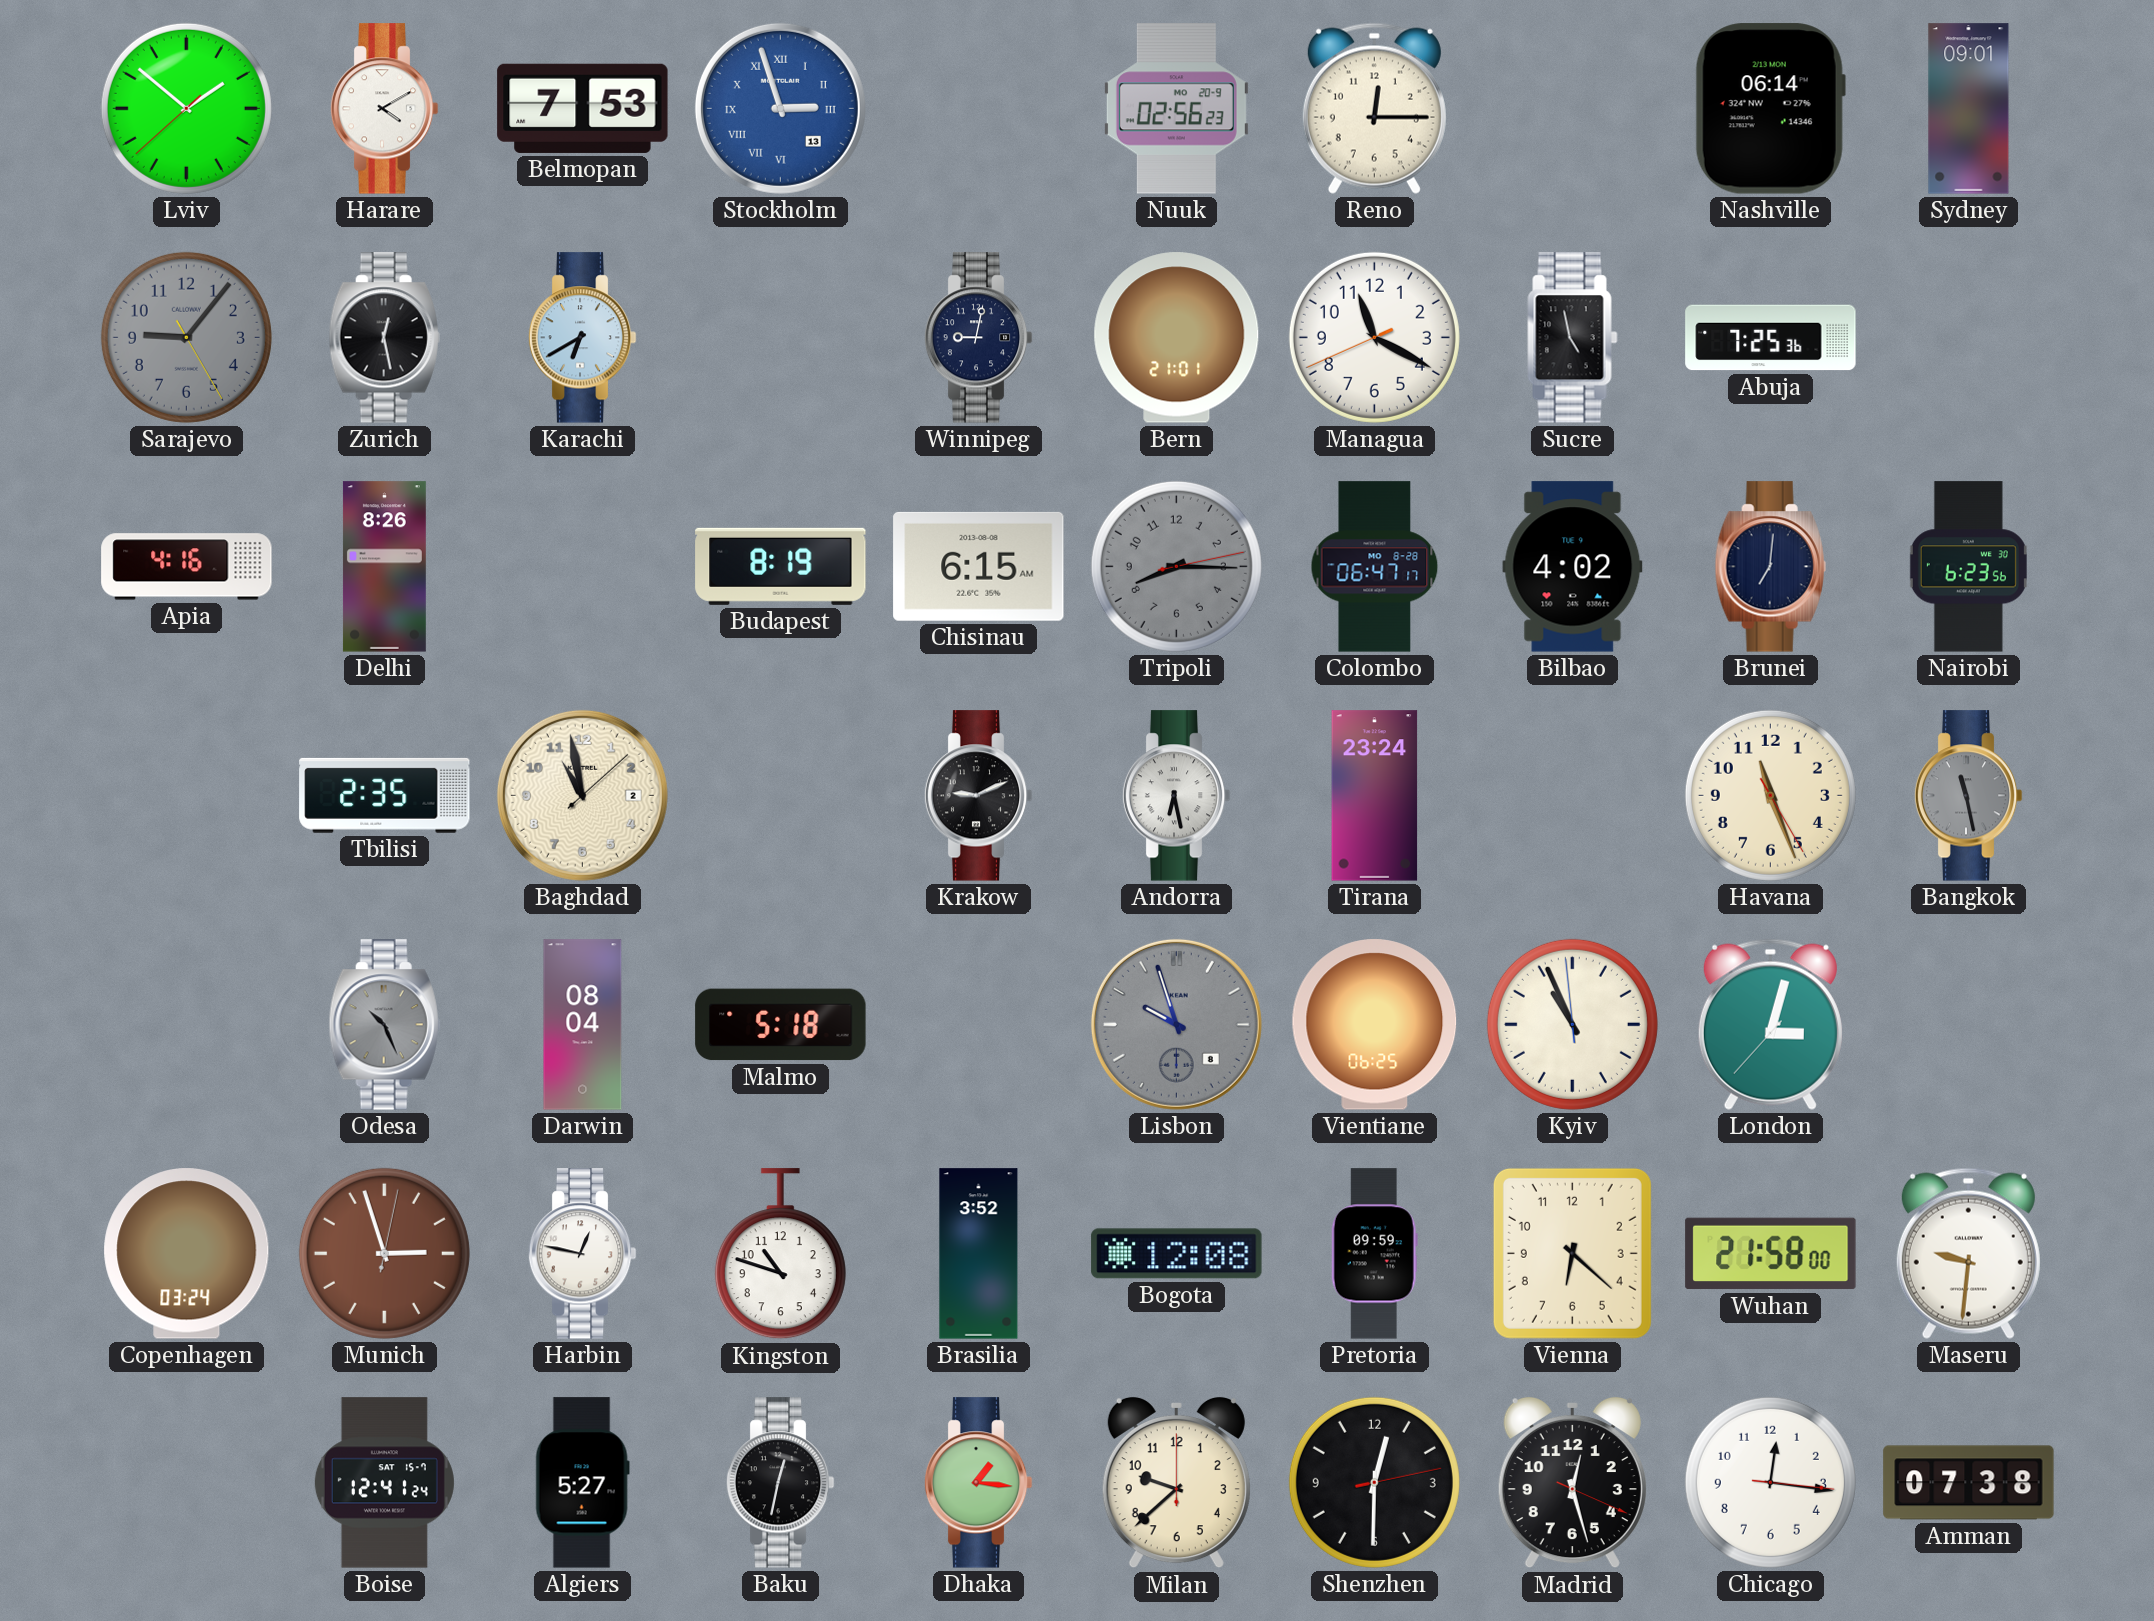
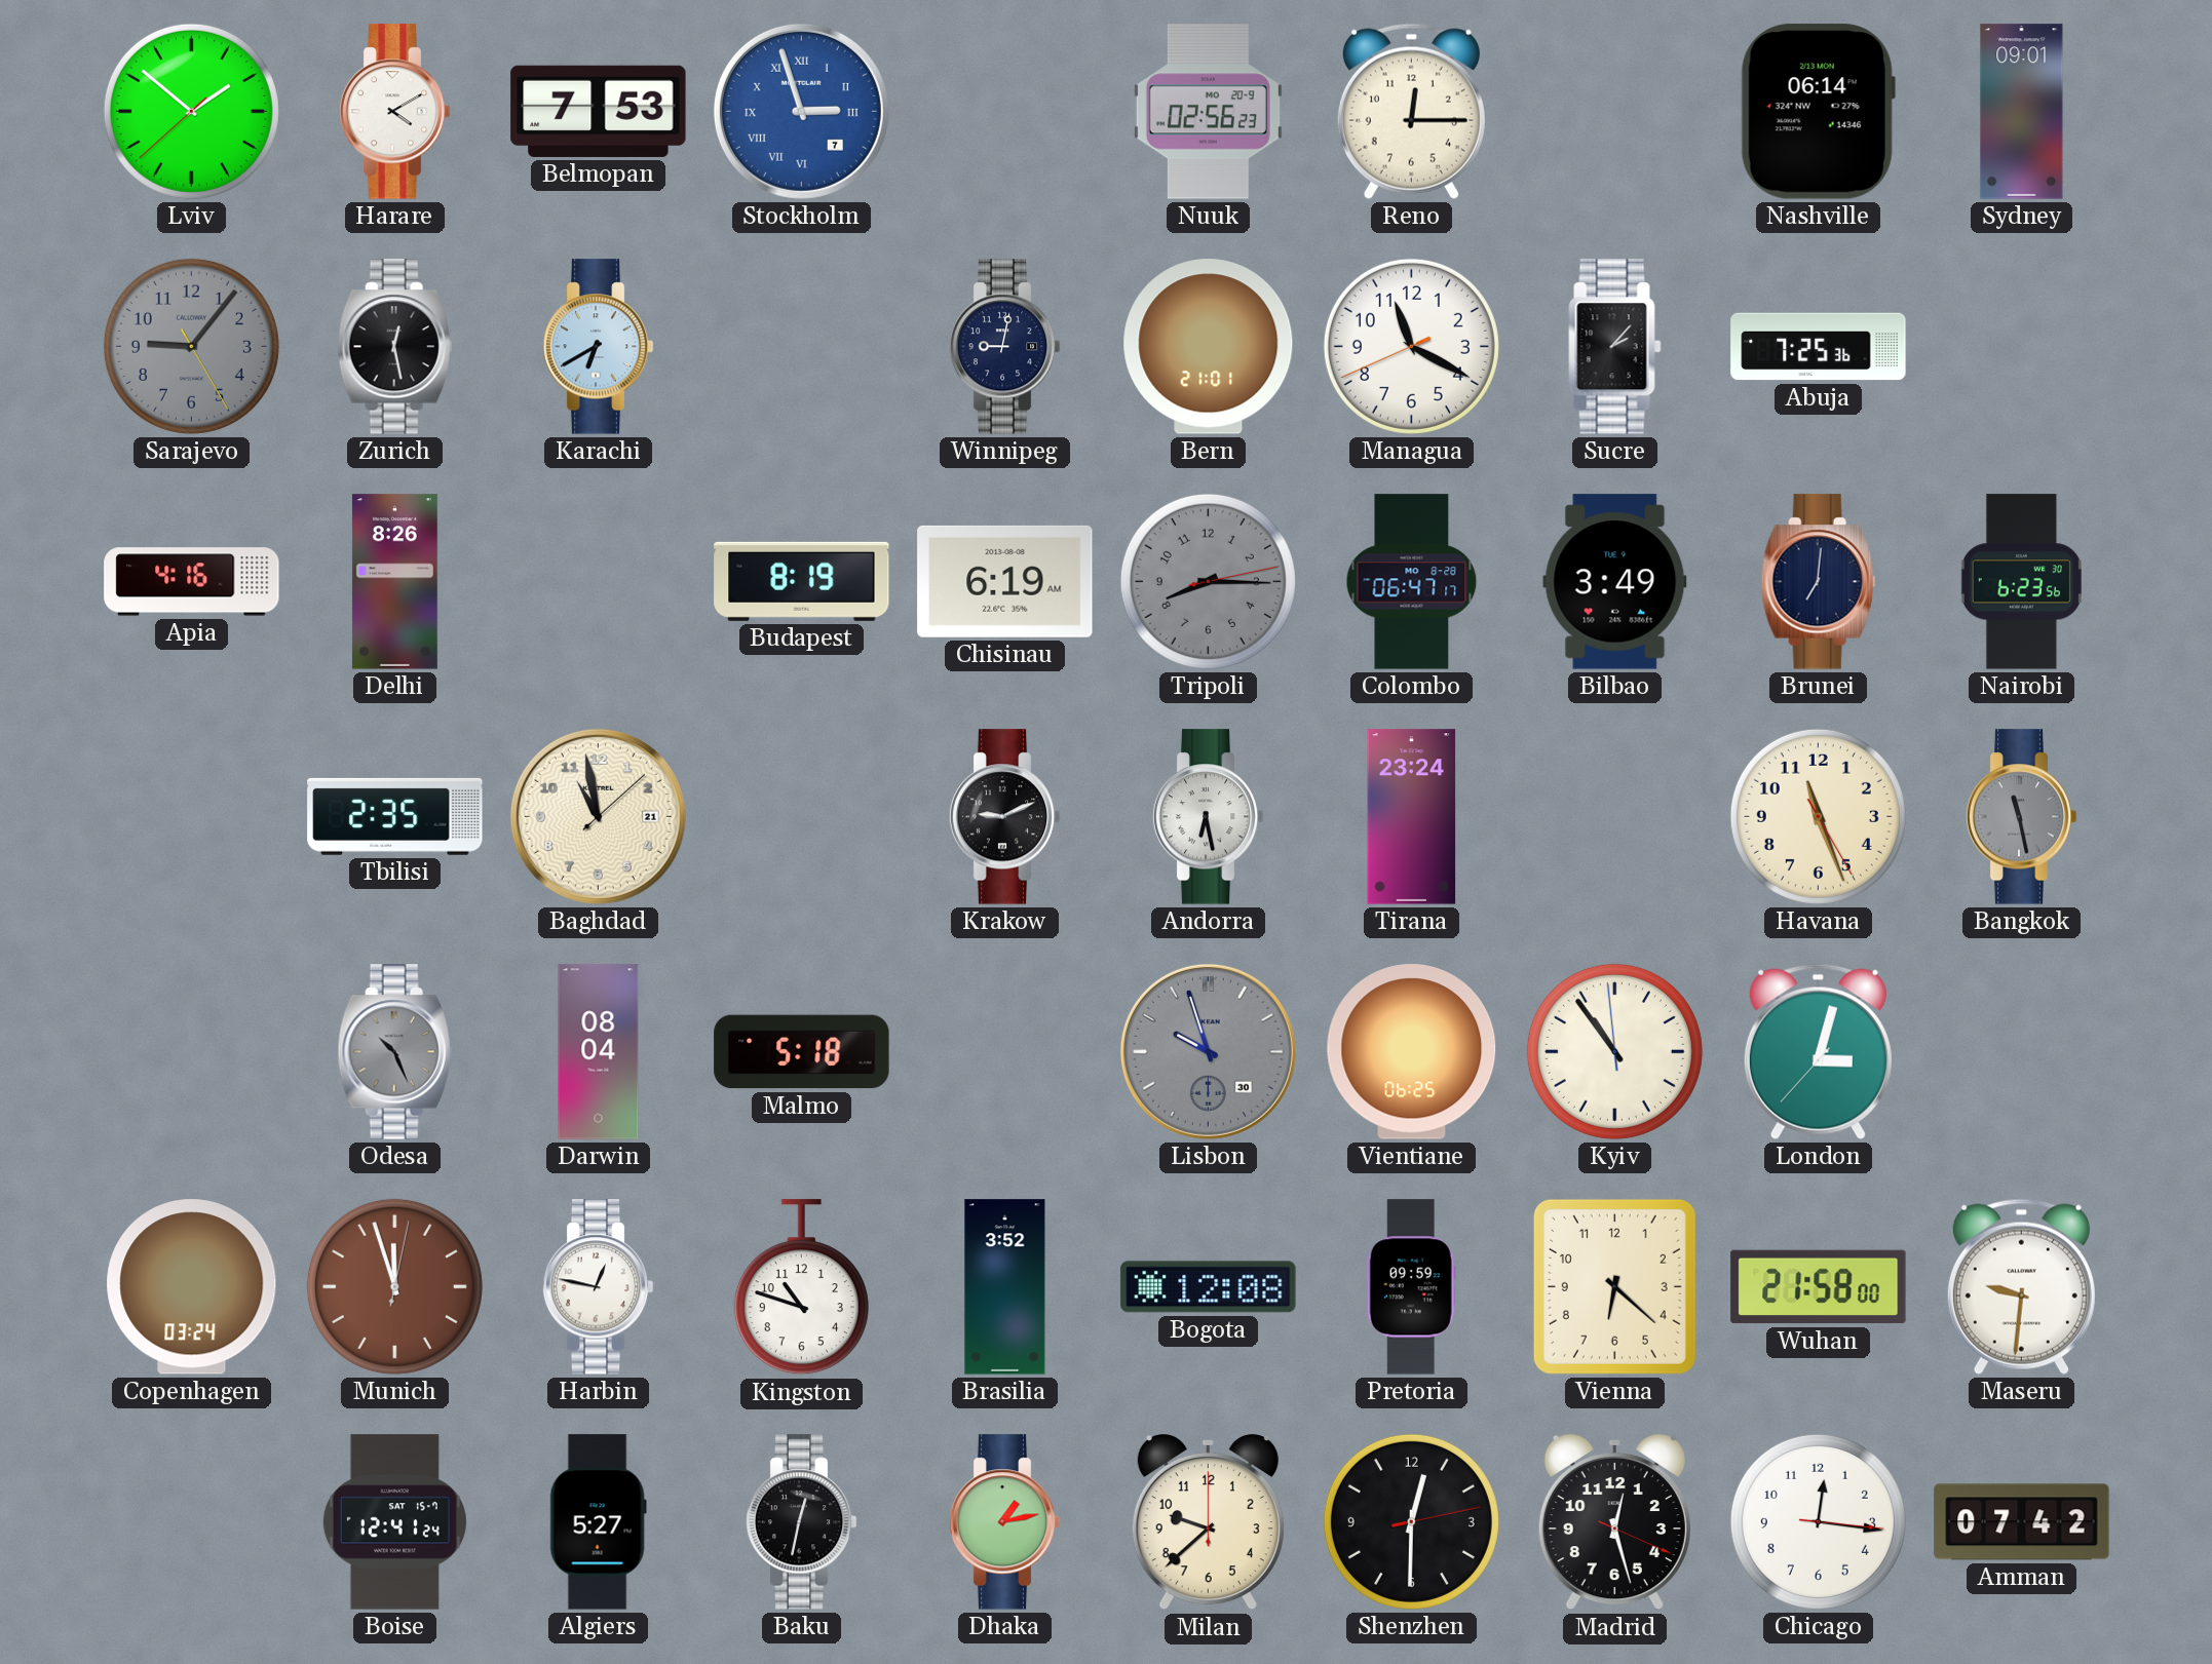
Stockholm date: 13 -> 7 (801, 111)
Sucre: 4:58 -> 2:07 (1615, 347)
Chisinau: 6:15 -> 6:19 (1005, 581)
Bilbao: 4:02 -> 3:49 (1615, 582)
Baghdad date: 2 -> 21 (598, 816)
Lisbon date: 8 -> 30 (1208, 1051)
Kyiv: 10:55 -> 10:53 (1614, 1051)
Munich: 2:57 -> 11:57 (394, 1286)
Dhaka: 1:16 -> 1:13 (1004, 1522)
Amman: 07:38 -> 07:42 (2022, 1522)
